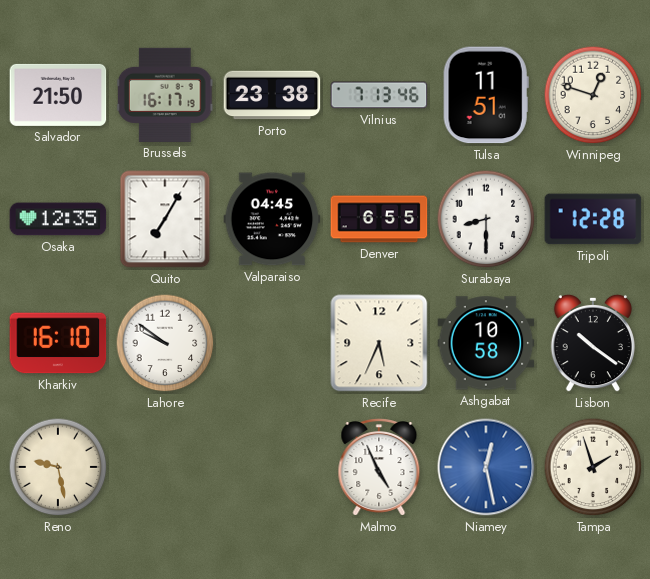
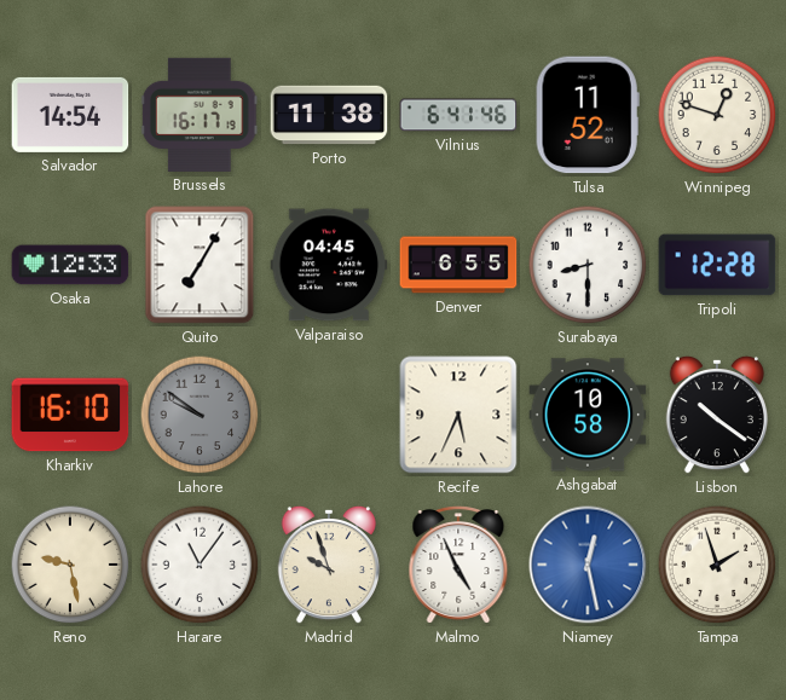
Salvador: 21:50 -> 14:54 (70, 115)
Porto: 23:38 -> 11:38 (329, 115)
Vilnius: 7:13 -> 6:41 (458, 115)
Tulsa: 11:51 -> 11:52 (588, 115)
Osaka: 12:35 -> 12:33 (70, 265)
Lahore dial: white -> grey (200, 415)
Harare: none -> 11:06 (200, 565)
Madrid: none -> 9:57 (328, 565)
